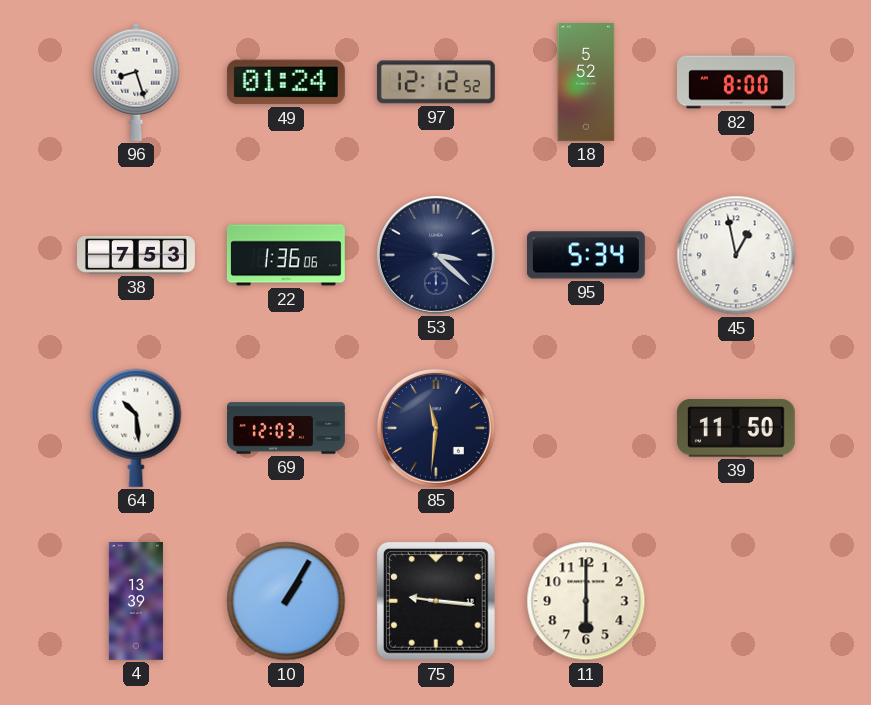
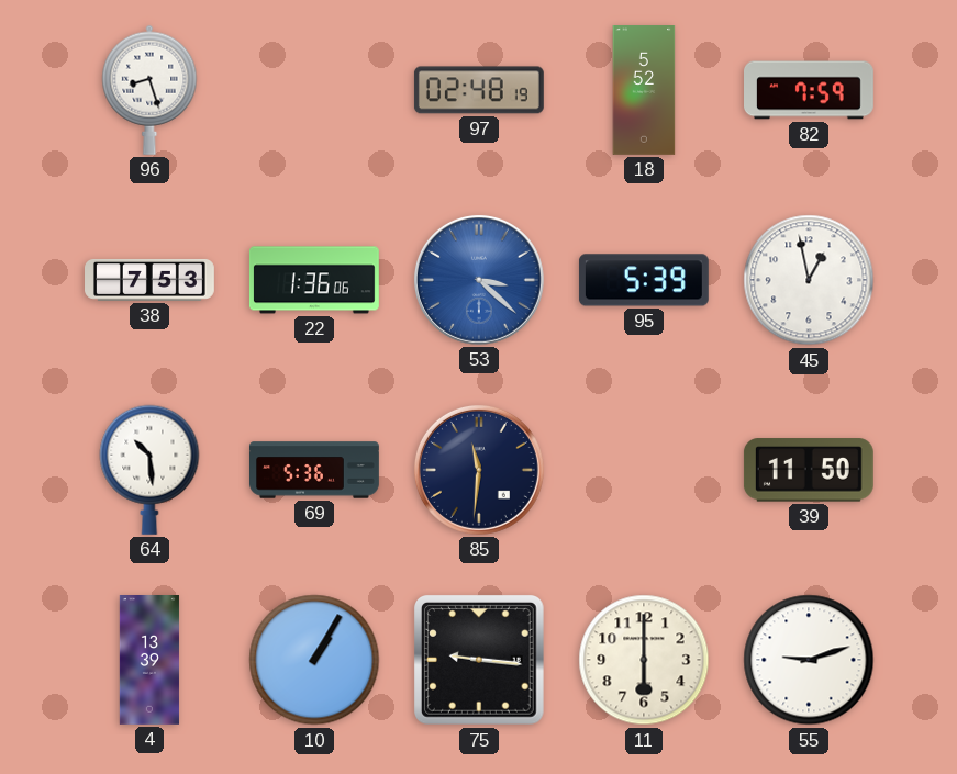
49: 01:24 -> none (286, 82)
97: 12:12 -> 02:48 (479, 90)
82: 8:00 -> 7:59 (810, 90)
53 dial: navy -> blue (479, 280)
95: 5:34 -> 5:39 (644, 280)
69: 12:03 -> 5:36 (315, 470)
55: none -> 9:12 (809, 660)
